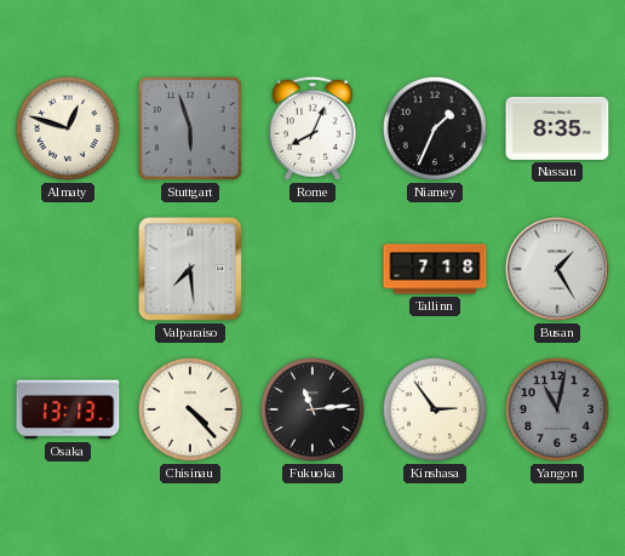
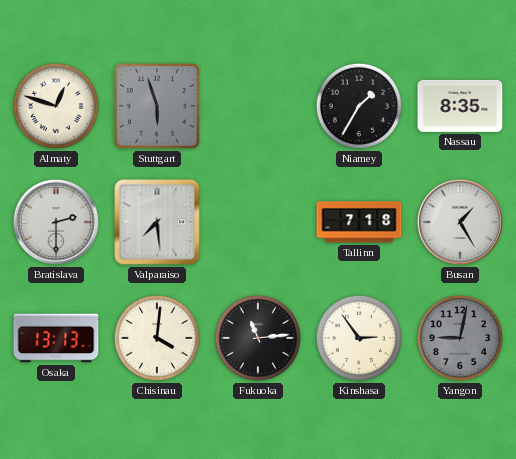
Rome: 8:04 -> none (312, 128)
Niamey: 1:34 -> 1:35 (359, 106)
Bratislava: none -> 2:30 (56, 222)
Chisinau: 4:23 -> 4:01 (157, 338)
Yangon: 11:02 -> 9:02 (460, 338)
